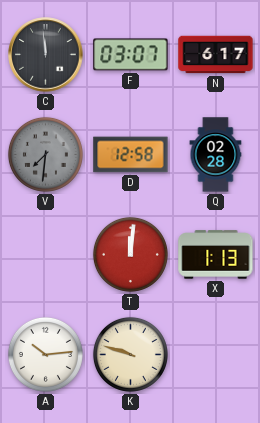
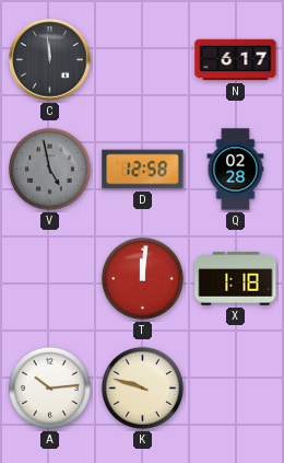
F: 03:07 -> none (131, 55)
V: 7:31 -> 4:58 (49, 169)
X: 1:13 -> 1:18 (236, 279)
